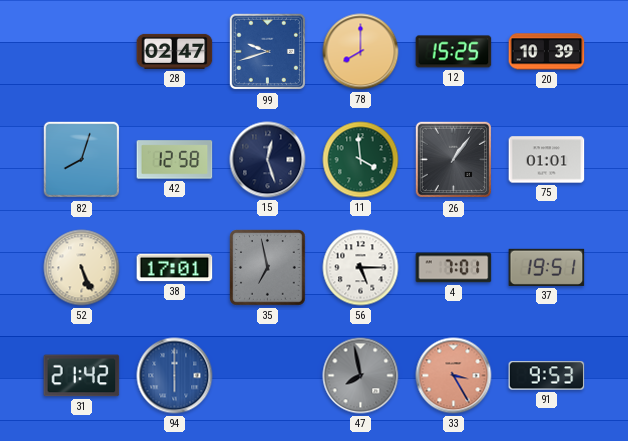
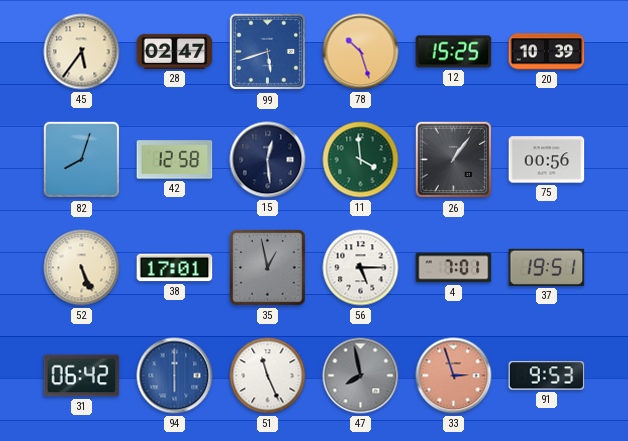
45: none -> 5:36 (82, 52)
99: 9:42 -> 5:42 (268, 52)
78: 8:00 -> 10:27 (361, 52)
15: 12:27 -> 12:29 (268, 160)
75: 01:01 -> 00:56 (547, 160)
35: 6:58 -> 12:58 (268, 268)
31: 21:42 -> 06:42 (82, 376)
51: none -> 11:26 (268, 376)
33: 3:25 -> 2:57 (454, 376)
